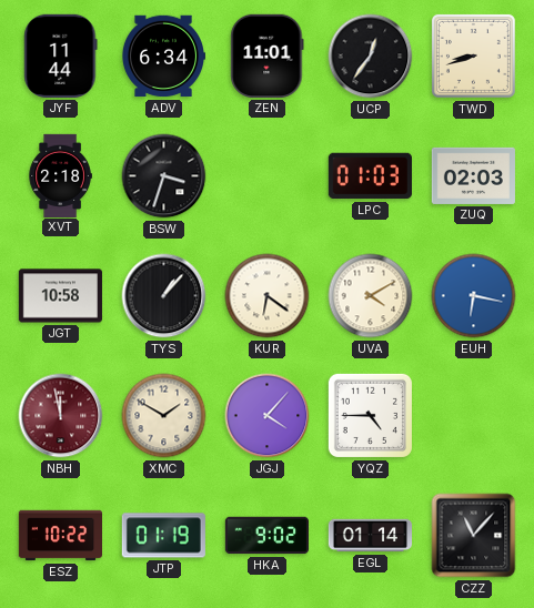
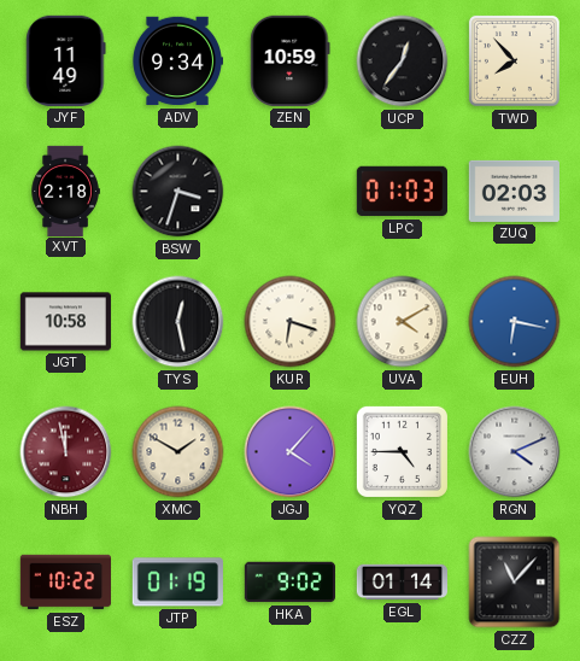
JYF: 11:44 -> 11:49 (66, 60)
ADV: 6:34 -> 9:34 (176, 62)
ZEN: 11:01 -> 10:59 (291, 60)
TWD: 8:42 -> 7:53 (514, 60)
TYS: 1:07 -> 12:28 (178, 322)
KUR: 6:21 -> 6:18 (291, 322)
RGN: none -> 4:11 (515, 452)
